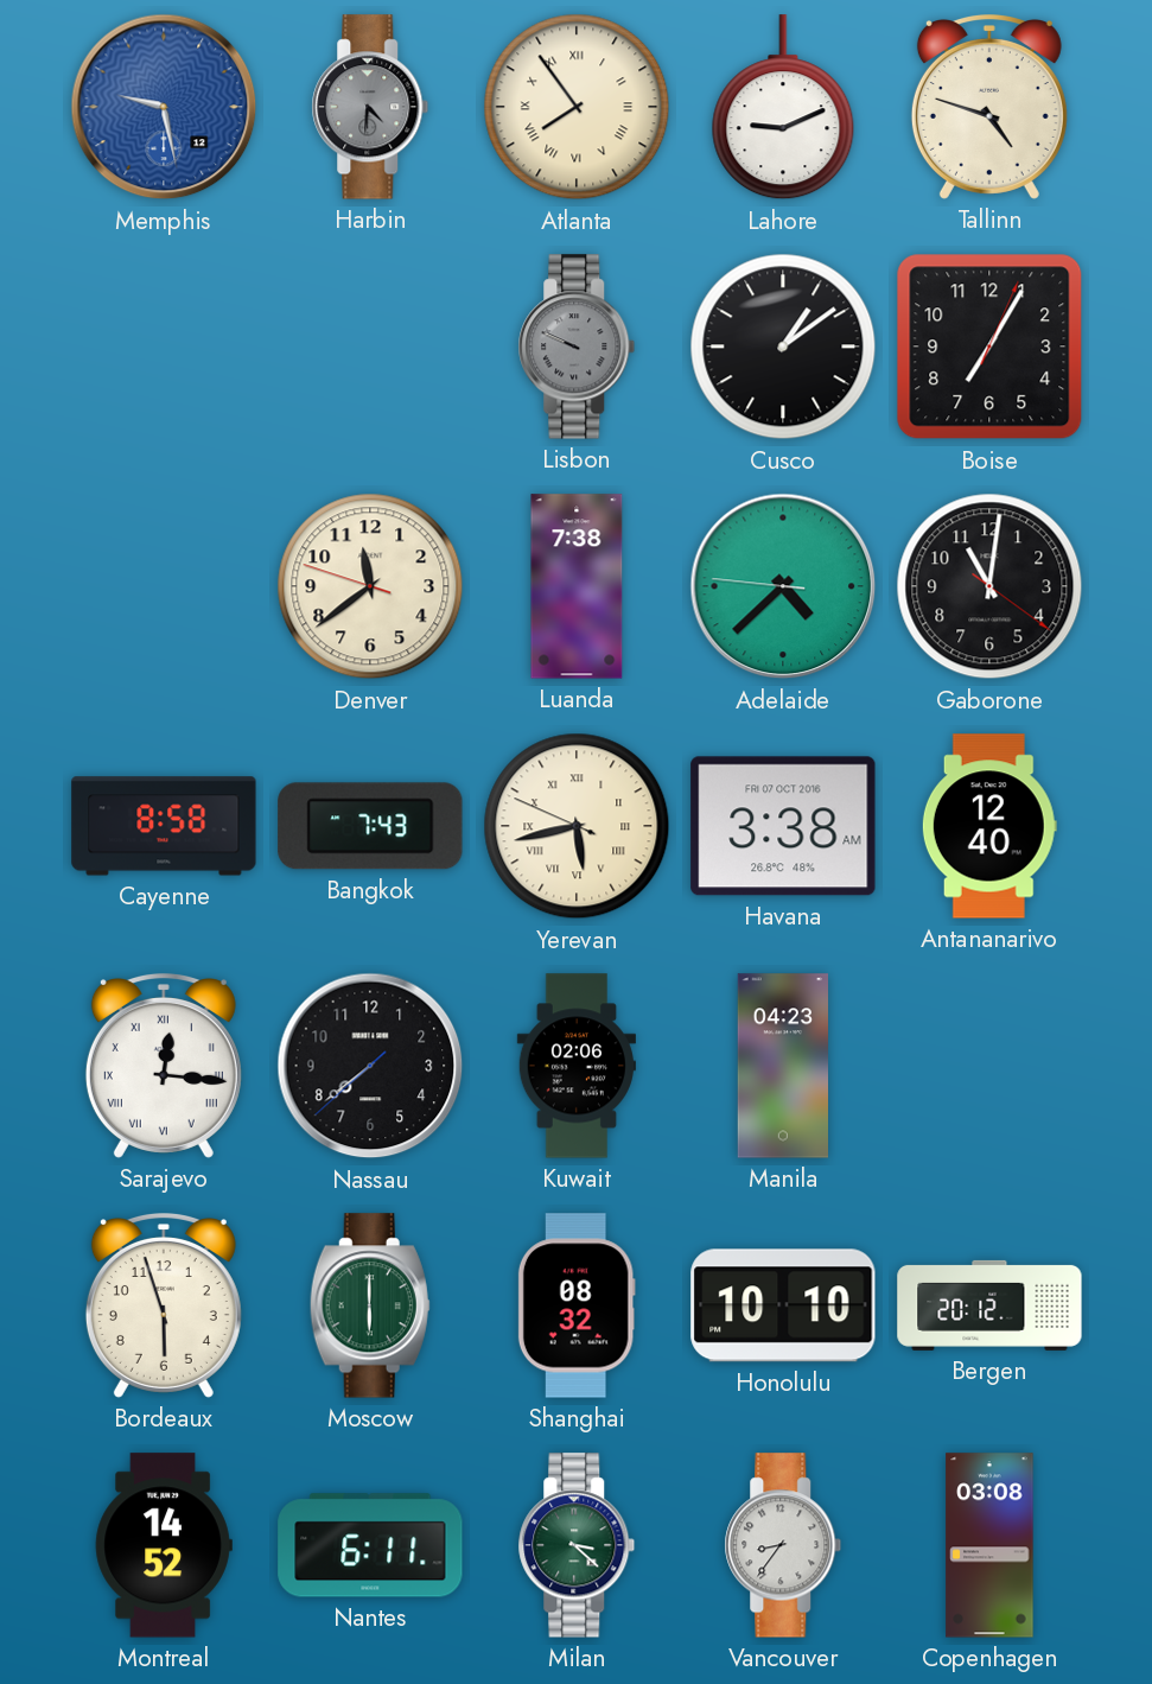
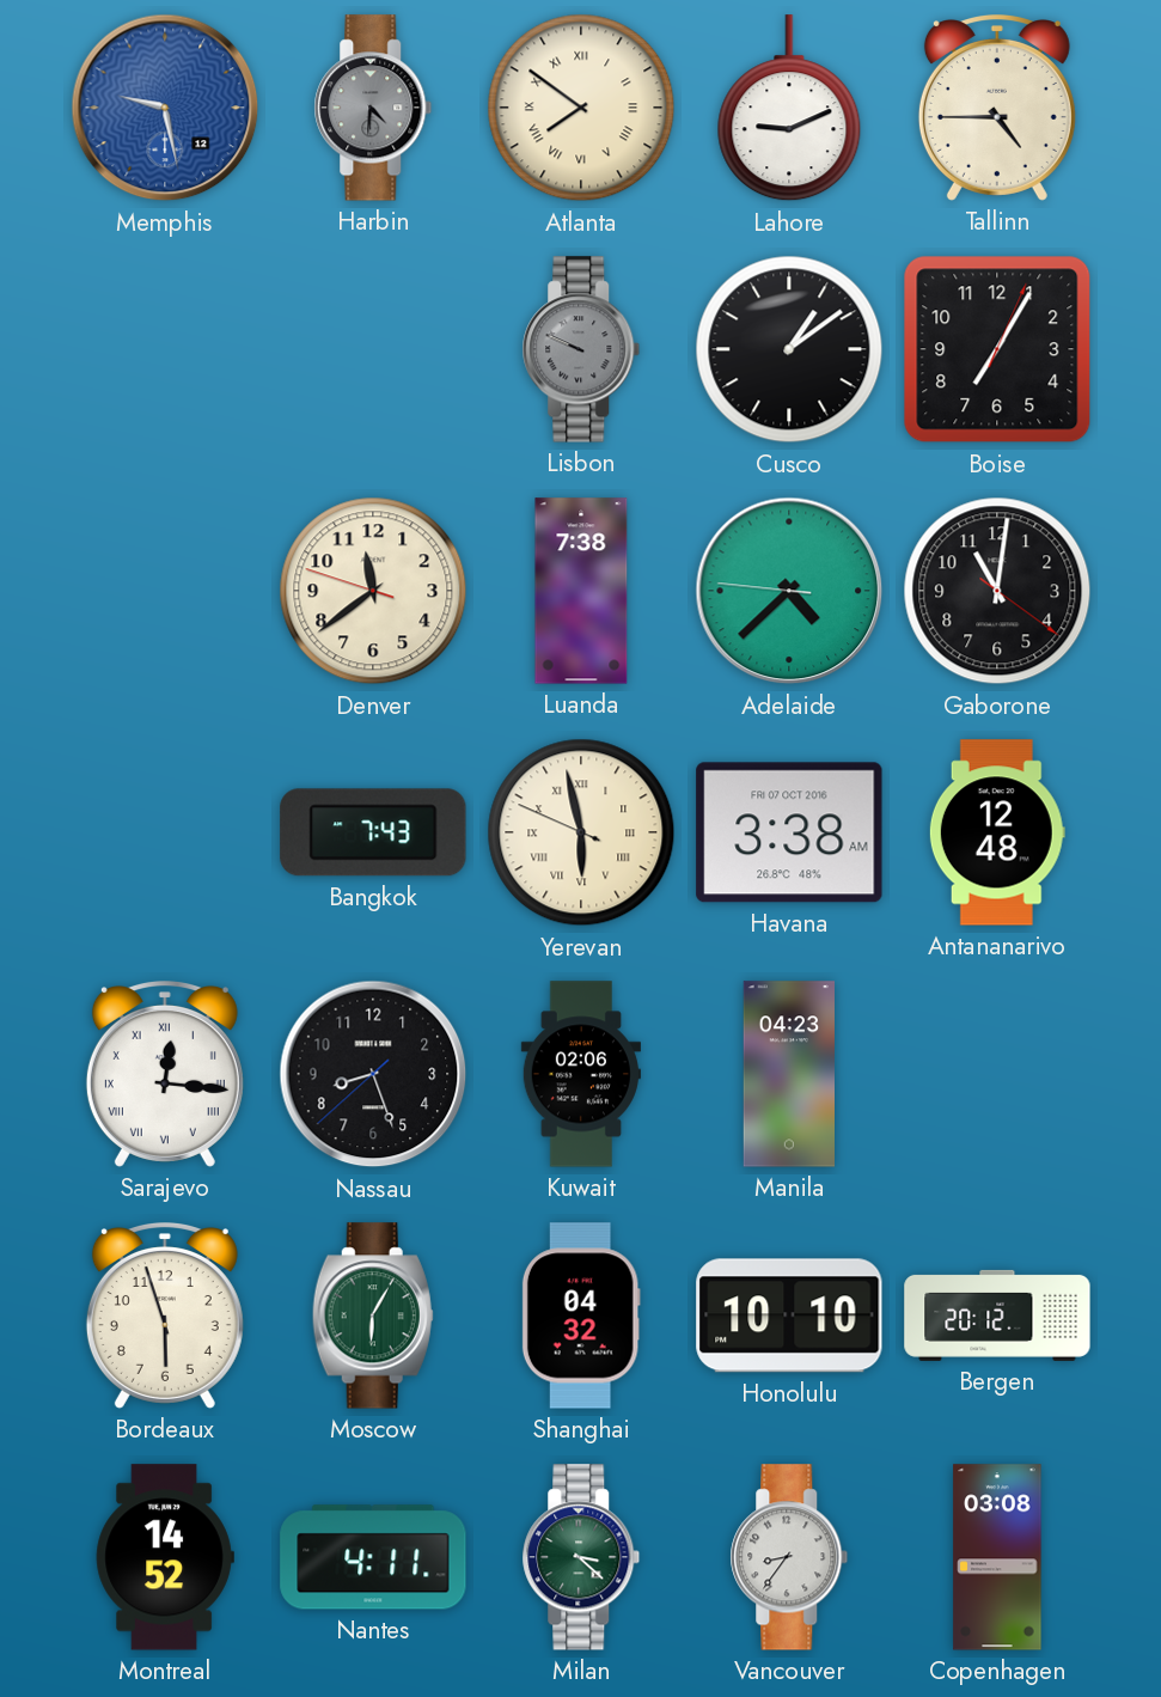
Atlanta: 7:54 -> 7:51 (581, 108)
Tallinn: 4:48 -> 4:45 (997, 109)
Cayenne: 8:58 -> none (164, 826)
Yerevan: 5:42 -> 5:57 (581, 832)
Antananarivo: 12:40 -> 12:48 (997, 832)
Nassau: 7:38 -> 8:26 (373, 1074)
Moscow: 6:00 -> 6:05 (373, 1316)
Shanghai: 08:32 -> 04:32 (581, 1316)
Nantes: 6:11 -> 4:11 (373, 1557)
